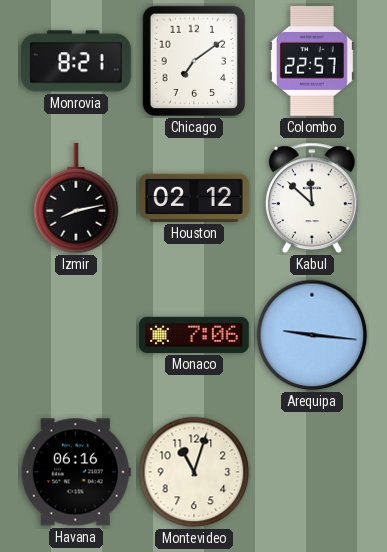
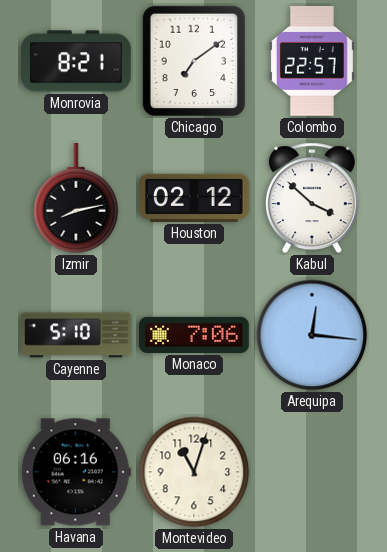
Kabul: 11:52 -> 3:52 (312, 198)
Cayenne: none -> 5:10 (76, 335)
Arequipa: 9:16 -> 12:16 (312, 335)
